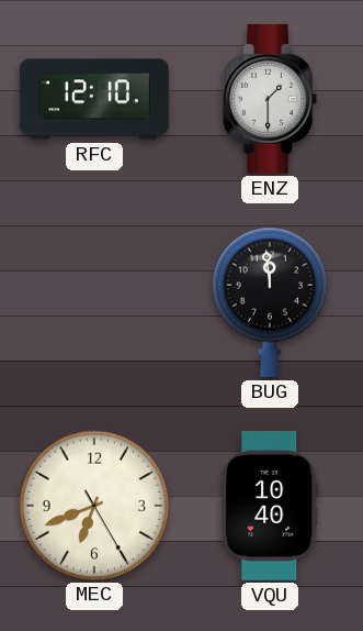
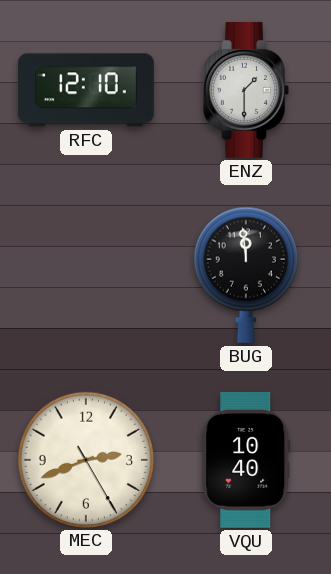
MEC: 6:41 -> 2:41 (85, 459)
